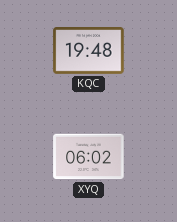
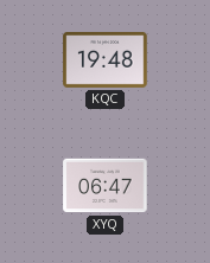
XYQ: 06:02 -> 06:47 (106, 186)
